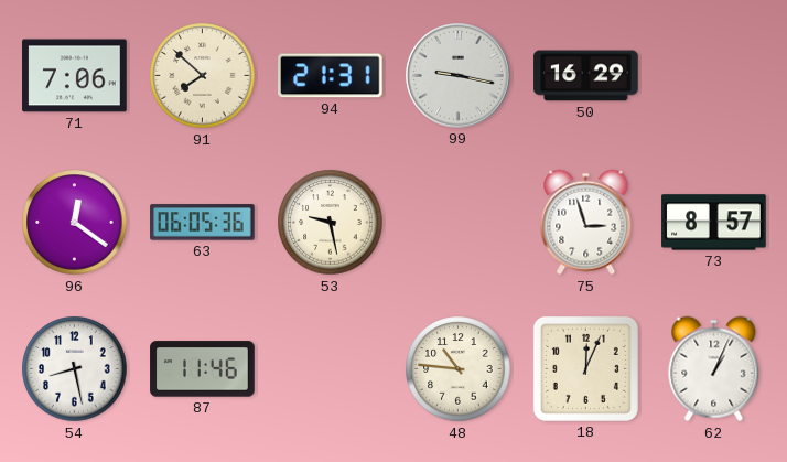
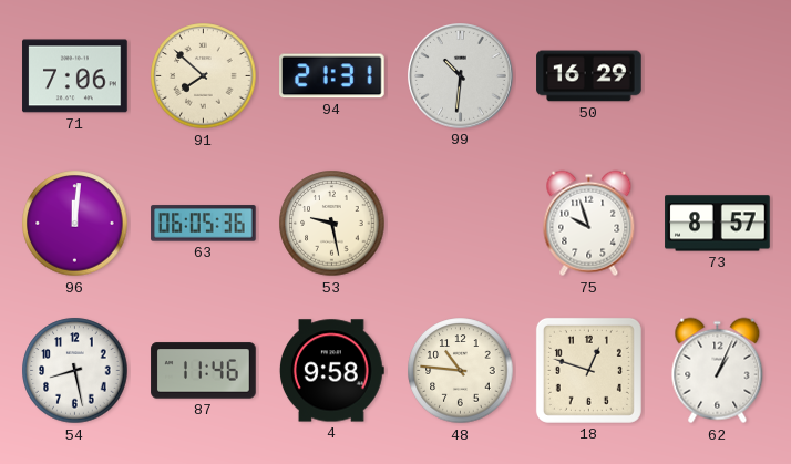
99: 9:17 -> 10:31 (461, 76)
96: 12:21 -> 12:01 (75, 224)
75: 2:57 -> 9:57 (589, 224)
4: none -> 9:58 (331, 371)
18: 12:04 -> 12:48 (588, 370)
